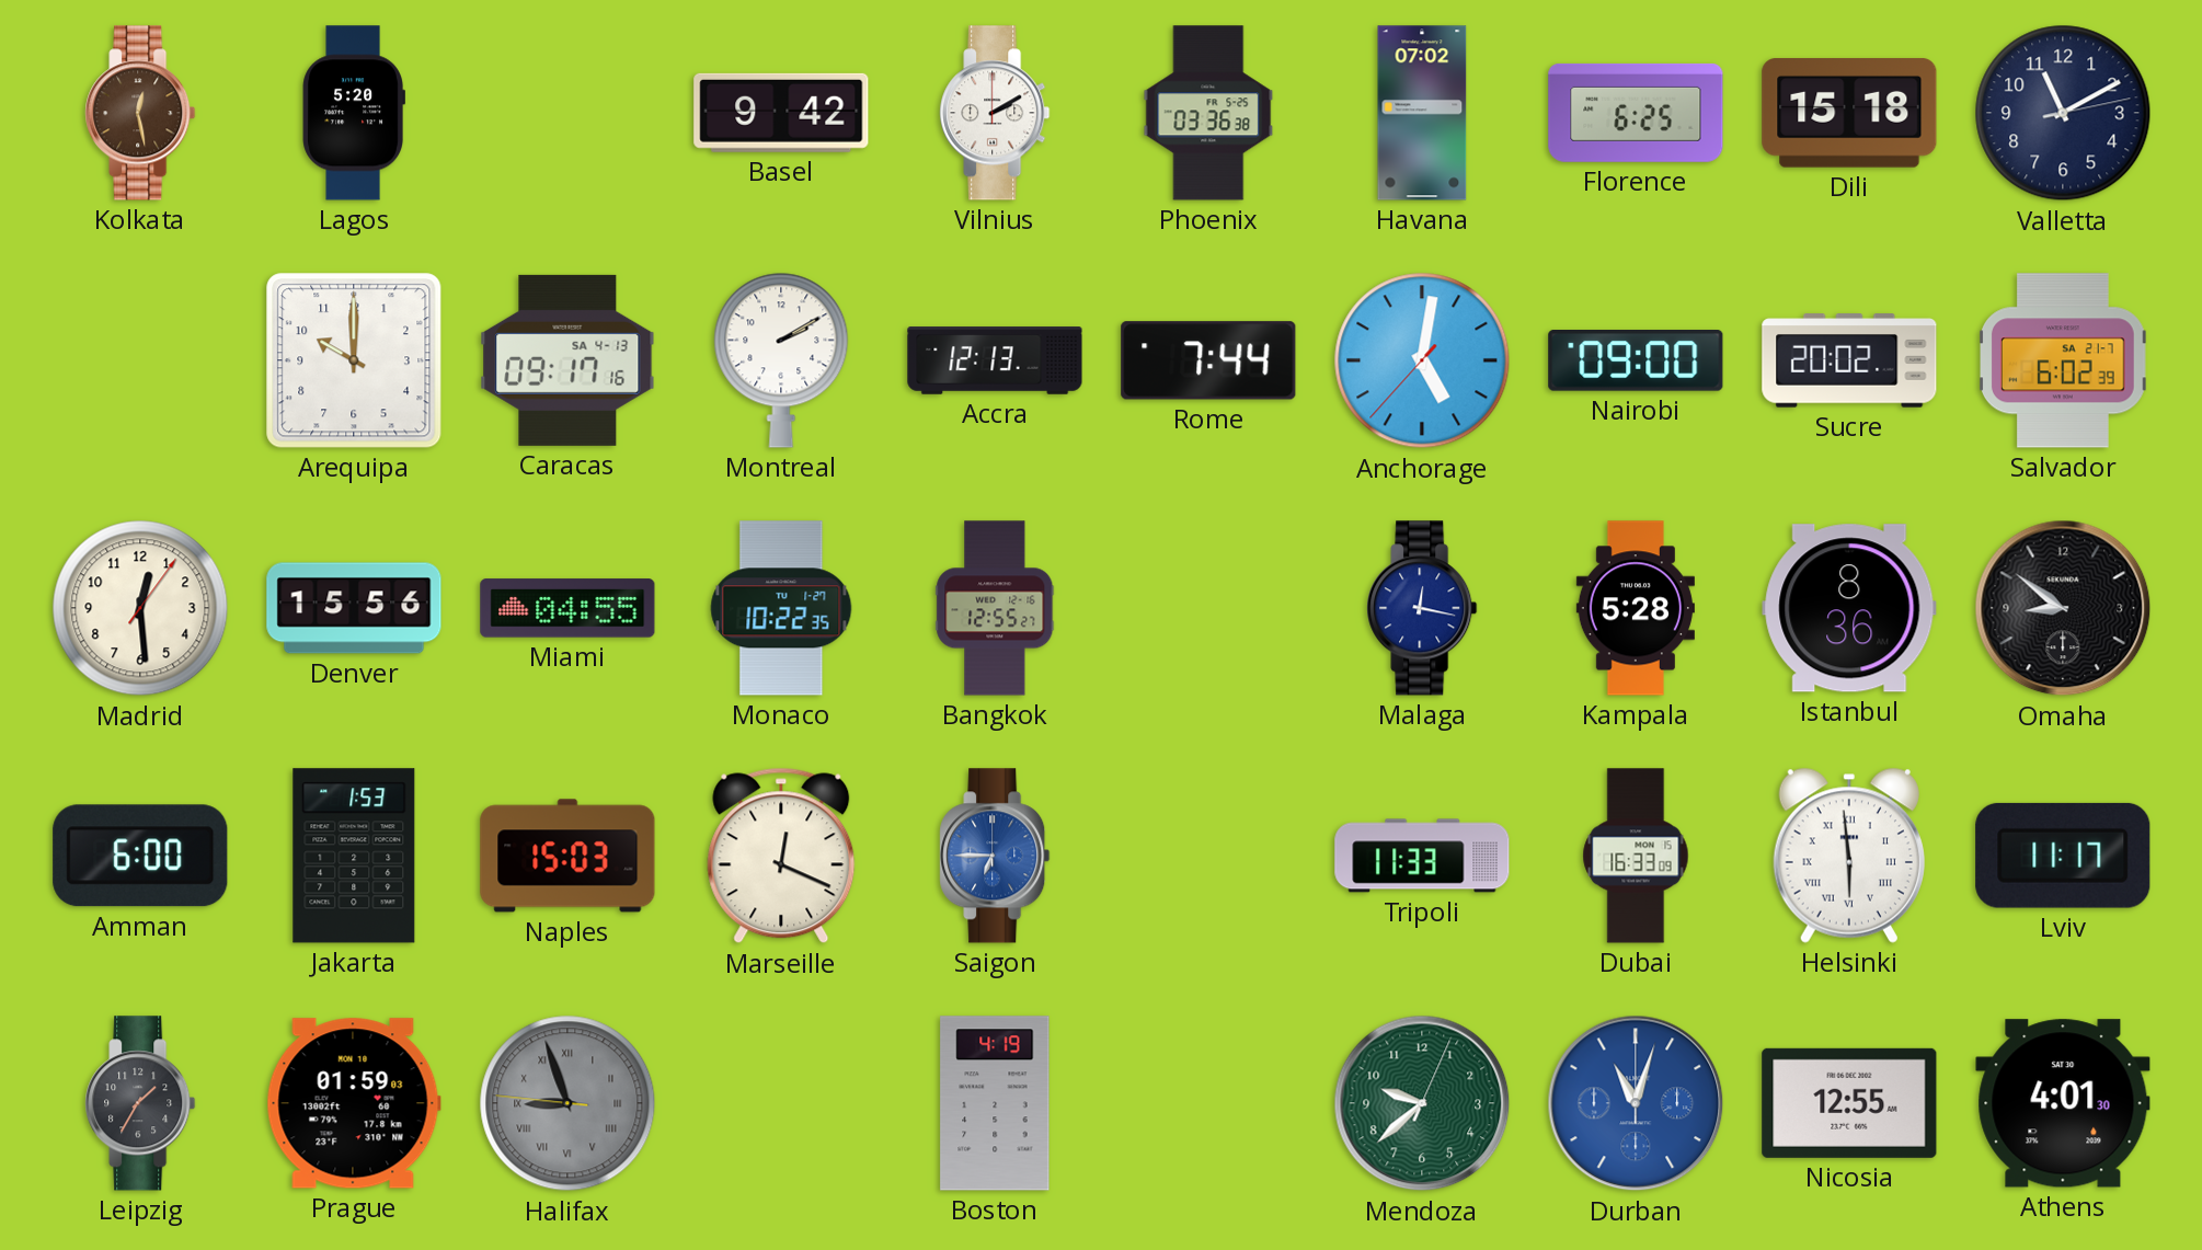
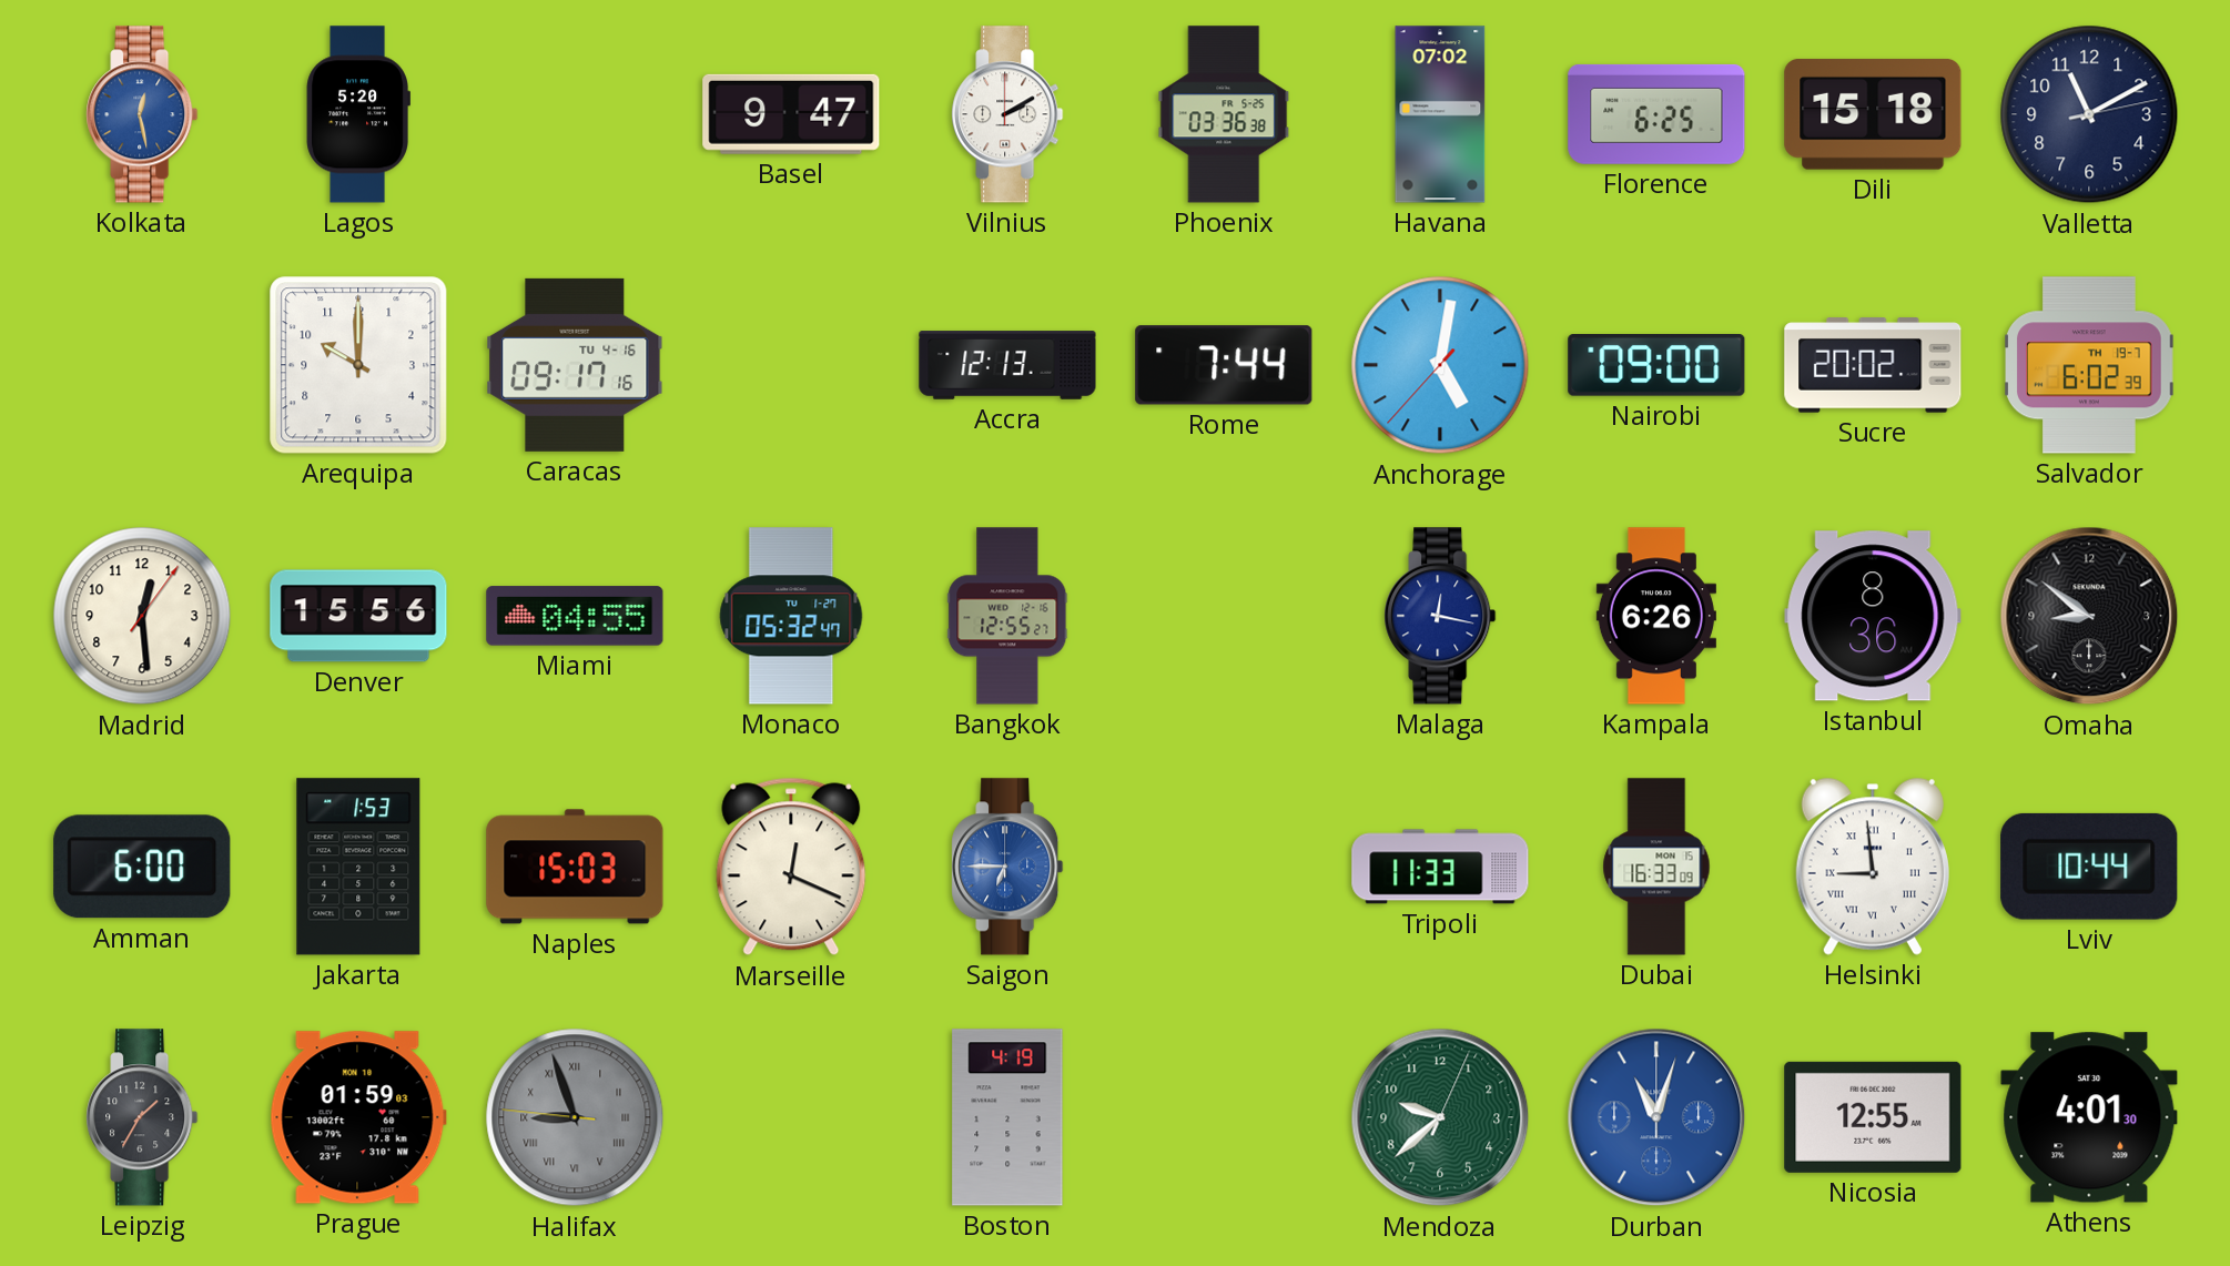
Kolkata dial: brown -> blue (142, 114)
Basel: 9:42 -> 9:47 (791, 114)
Caracas date: SA 4-13 -> TU 4-16 (575, 365)
Montreal: 2:10 -> none (781, 360)
Salvador date: SA 21-7 -> TH 19-7 (2090, 365)
Monaco: 10:22 -> 05:32 (791, 616)
Kampala: 5:28 -> 6:26 (1656, 616)
Helsinki: 5:59 -> 8:59 (1873, 867)
Lviv: 11:17 -> 10:44 (2089, 867)
